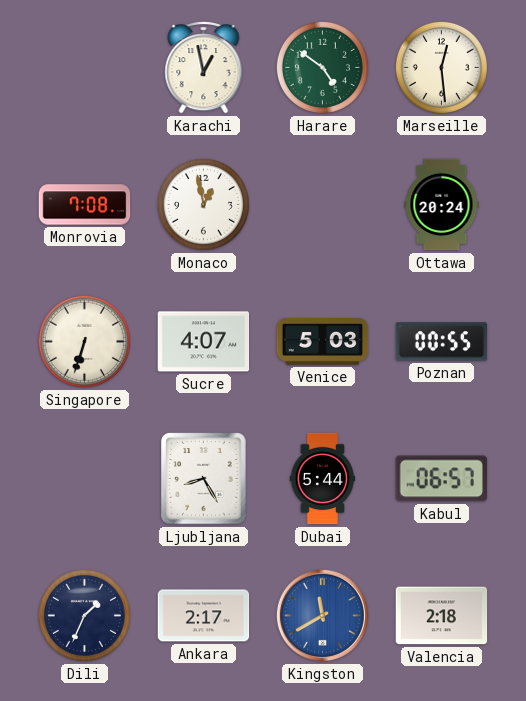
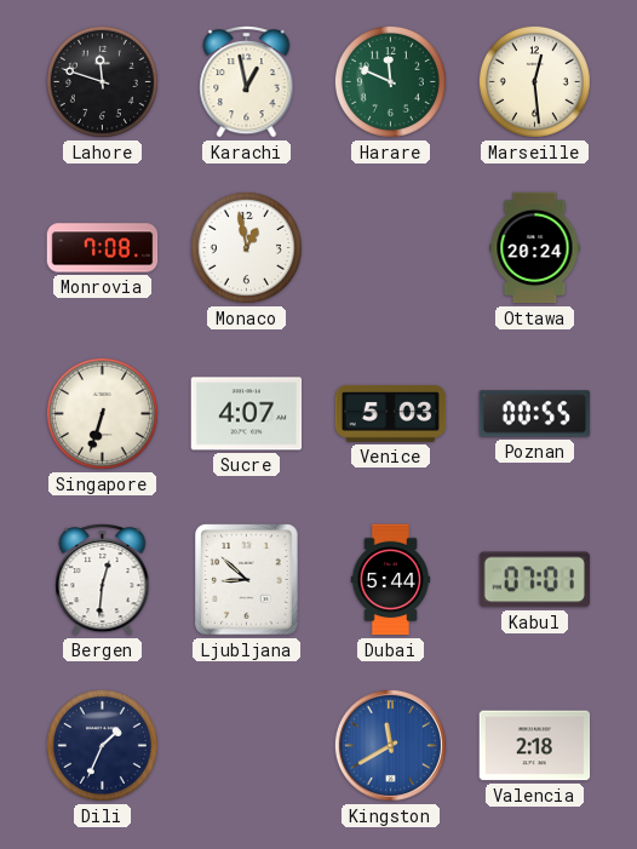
Lahore: none -> 11:48 (102, 81)
Harare: 4:51 -> 11:49 (390, 81)
Bergen: none -> 12:31 (103, 580)
Ljubljana: 8:25 -> 8:52 (247, 580)
Kabul: 06:57 -> 07:01 (534, 580)
Ankara: 2:17 -> none (204, 616)
